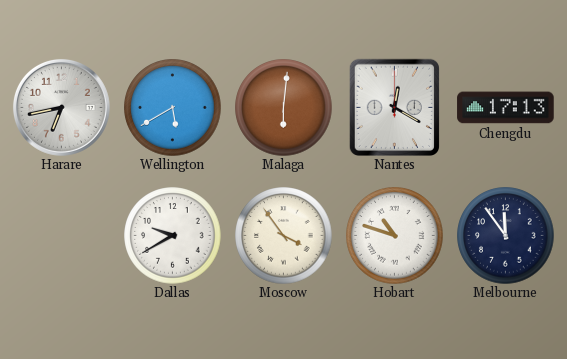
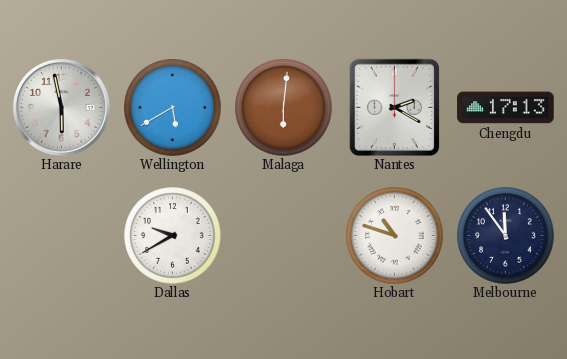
Harare: 6:43 -> 5:58 (61, 107)
Nantes: 12:20 -> 2:20 (394, 107)
Moscow: 3:54 -> none (284, 236)
